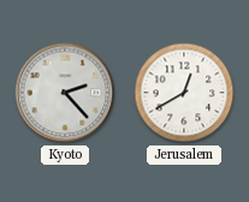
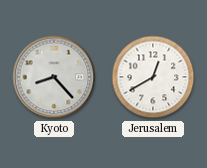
Kyoto: 2:23 -> 8:23 (54, 77)
